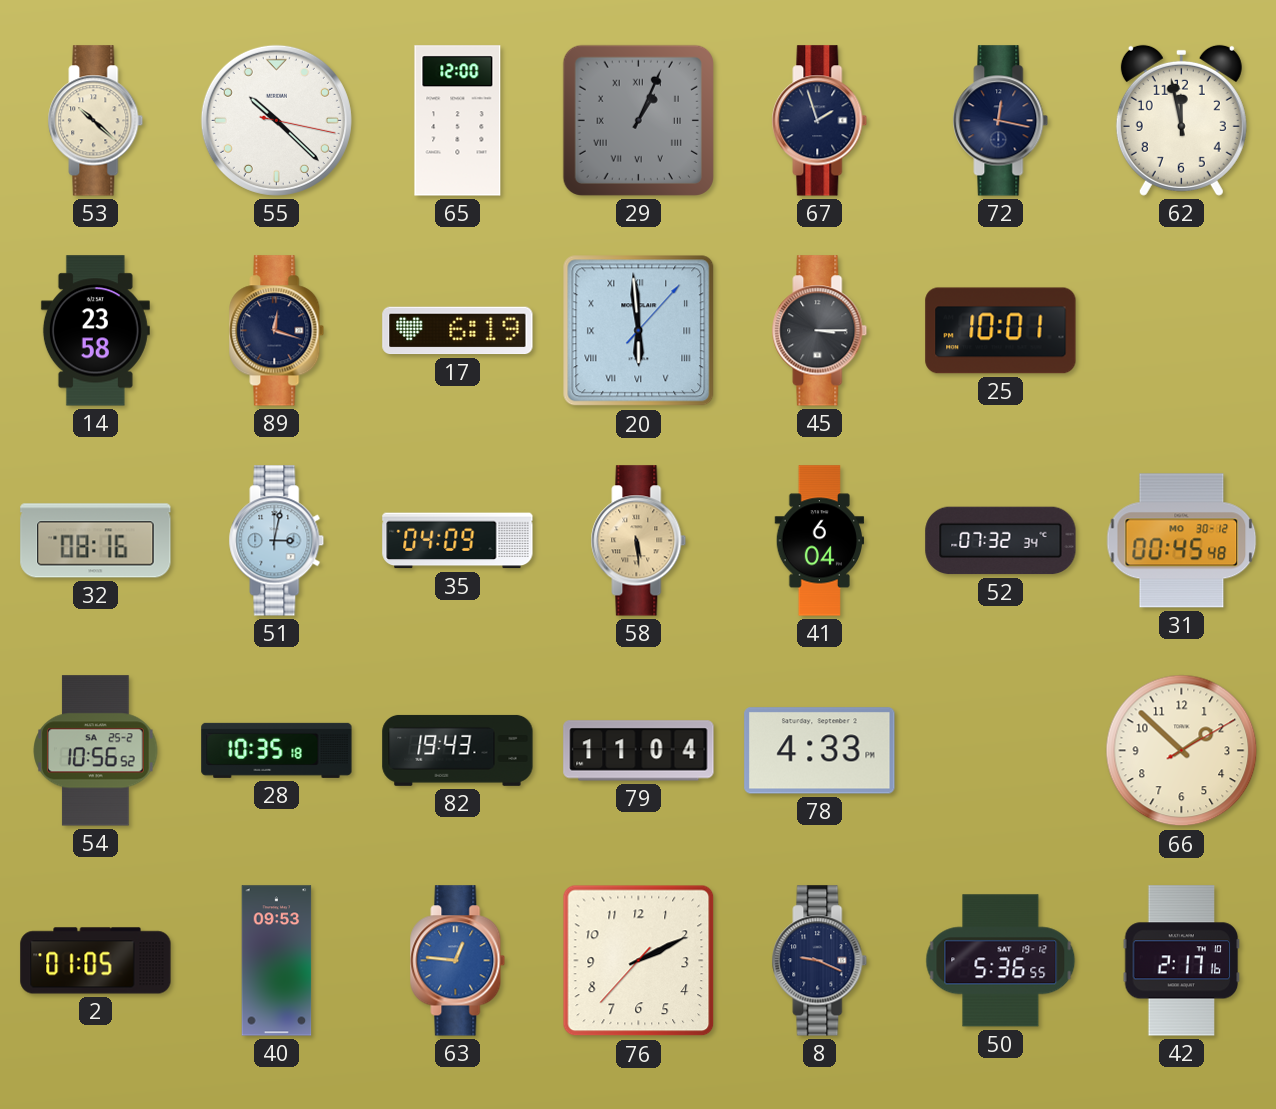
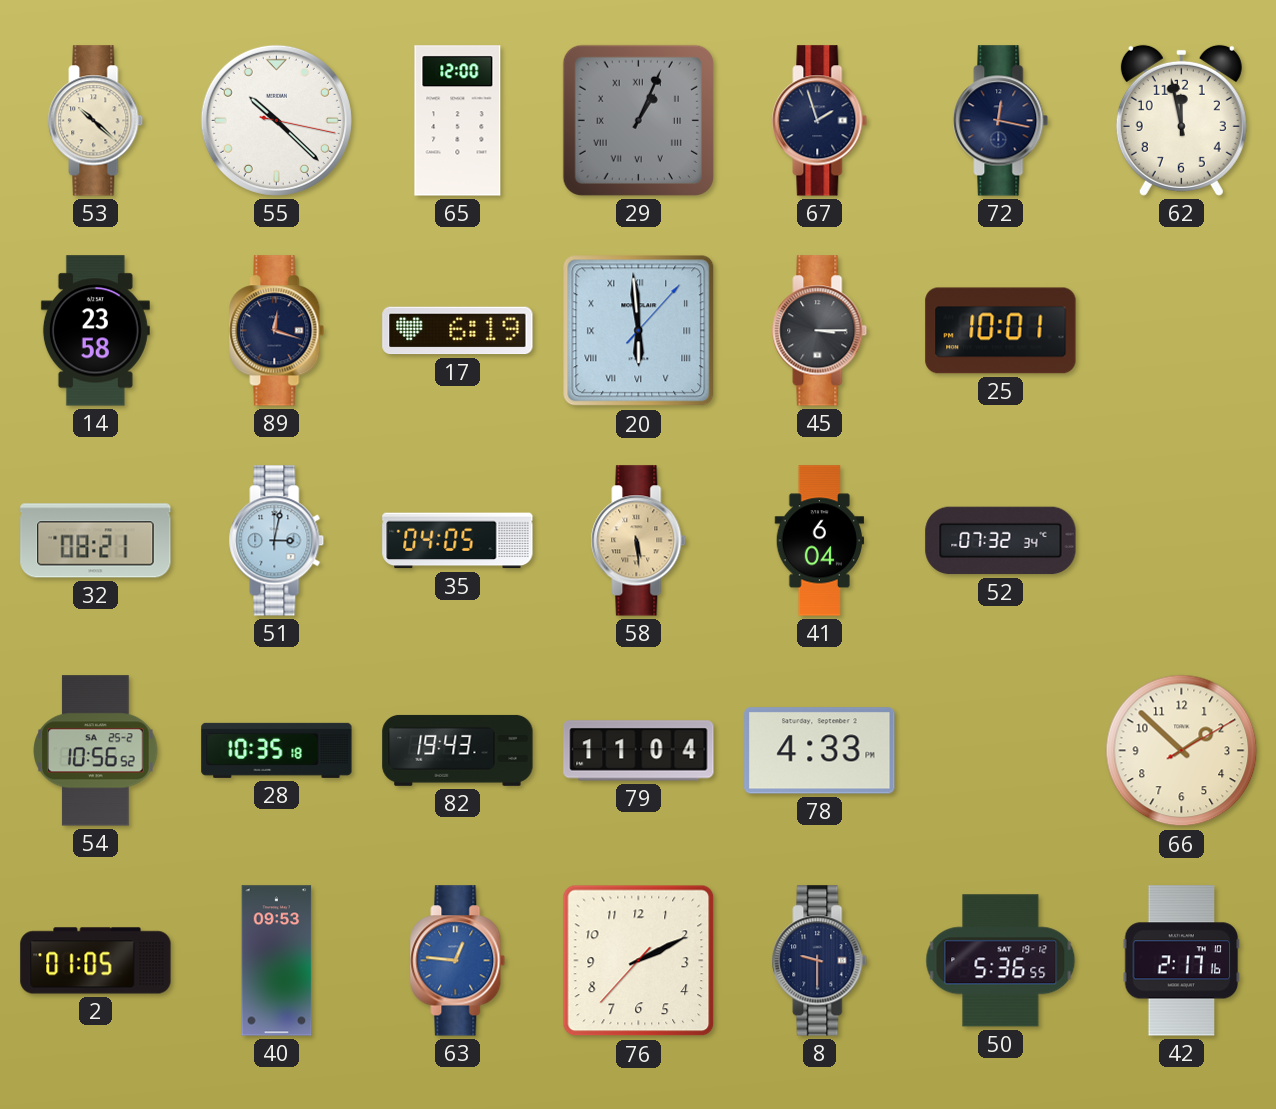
32: 08:16 -> 08:21 (96, 541)
35: 04:09 -> 04:05 (458, 541)
31: 00:45 -> none (1182, 541)
8: 9:19 -> 9:30 (820, 961)
